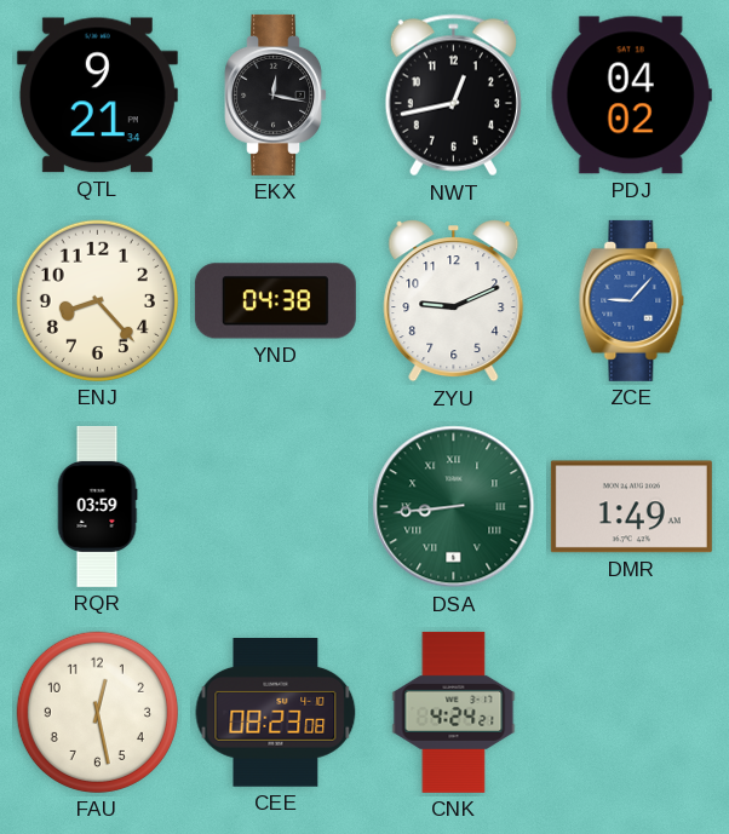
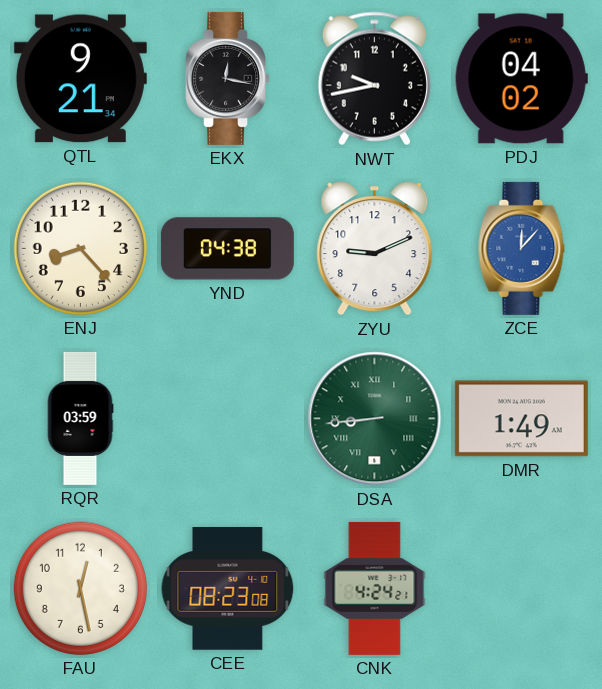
NWT: 12:43 -> 9:43 (374, 79)
ZCE: 9:07 -> 12:07 (522, 248)
